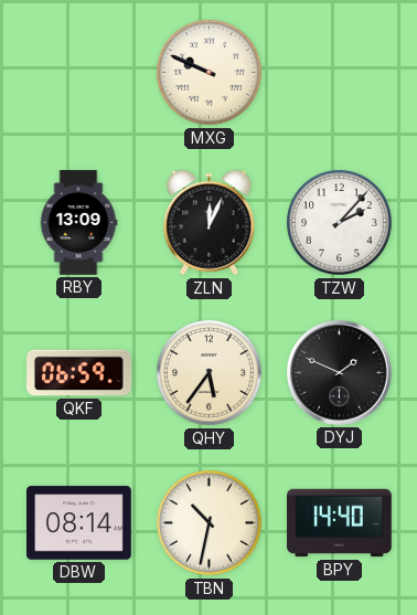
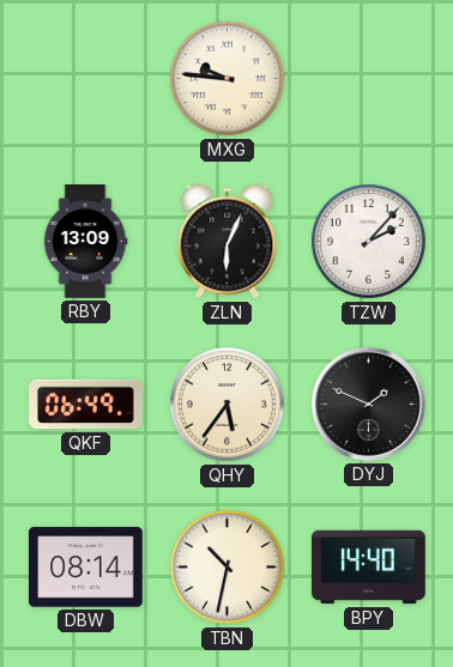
MXG: 9:49 -> 9:46 (228, 79)
ZLN: 12:04 -> 6:04 (228, 242)
QKF: 06:59 -> 06:49 (86, 405)
